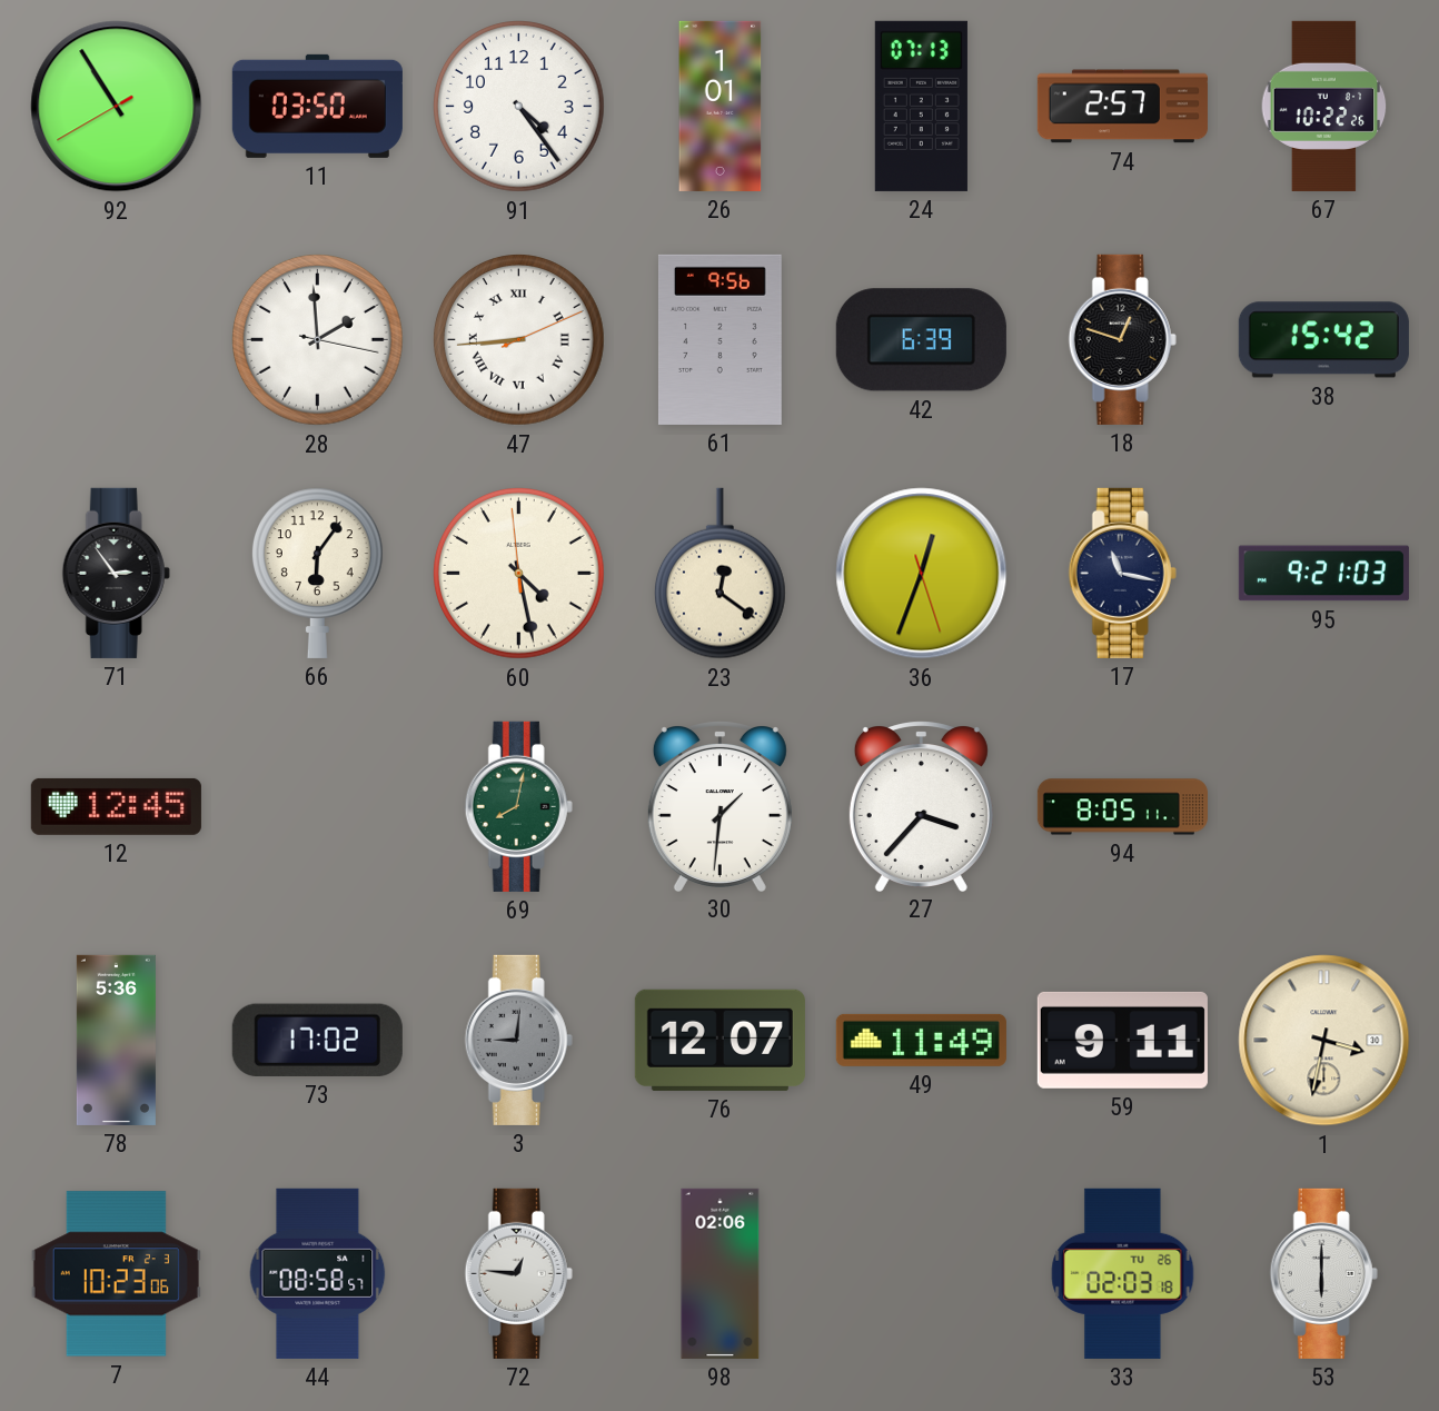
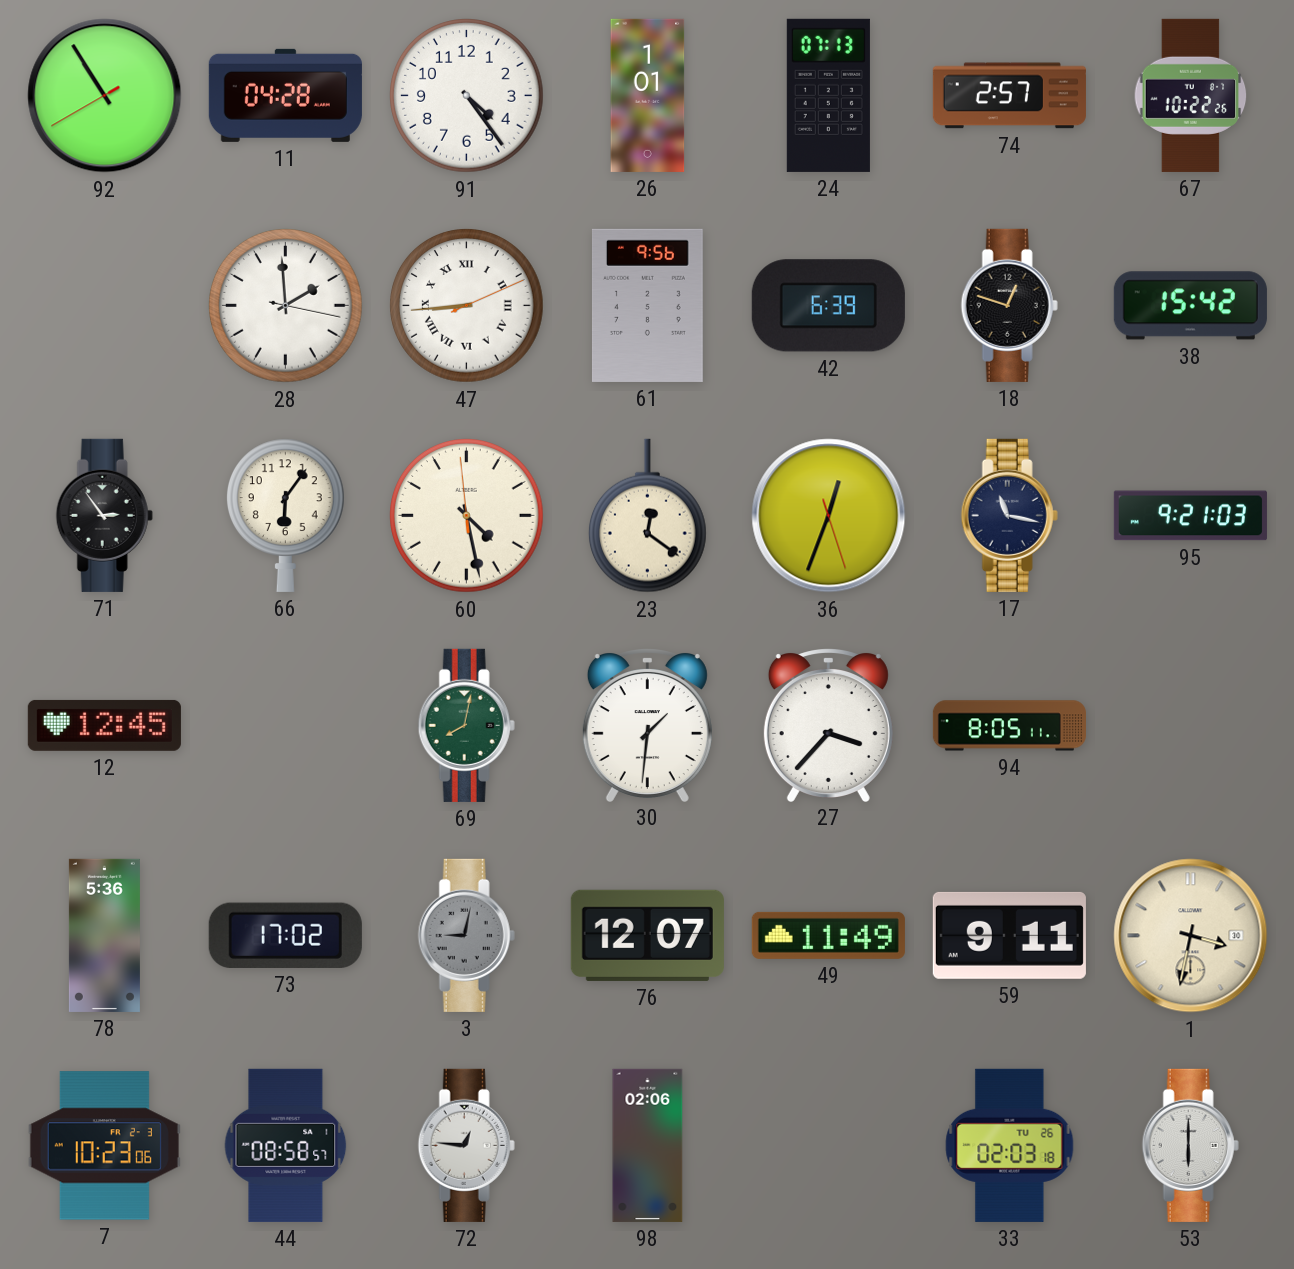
11: 03:50 -> 04:28 (285, 95)
3: 9:01 -> 9:02 (466, 935)
